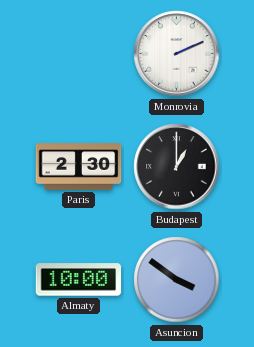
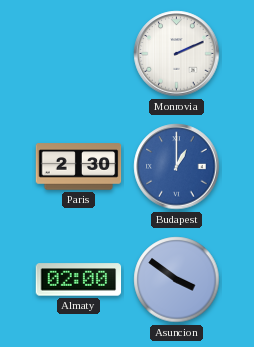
Budapest dial: black -> blue (177, 167)
Almaty: 10:00 -> 02:00 (79, 280)
